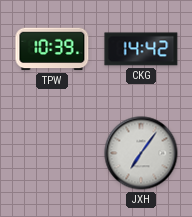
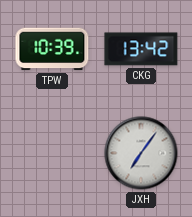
CKG: 14:42 -> 13:42 (141, 49)
